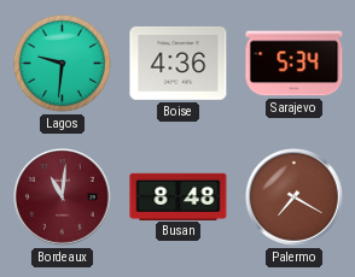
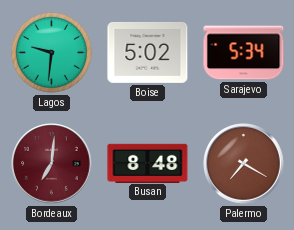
Boise: 4:36 -> 5:02 (148, 52)
Bordeaux: 11:01 -> 7:01 (52, 164)
